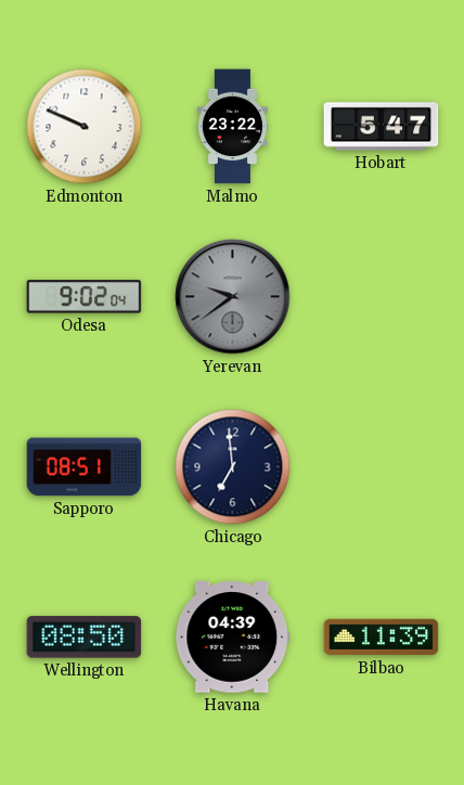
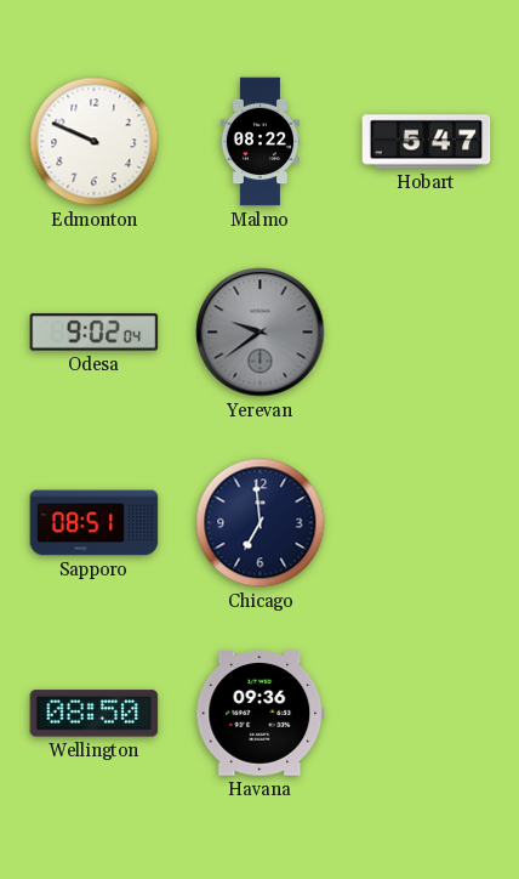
Malmo: 23:22 -> 08:22 (259, 142)
Havana: 04:39 -> 09:36 (261, 714)
Bilbao: 11:39 -> none (382, 638)
